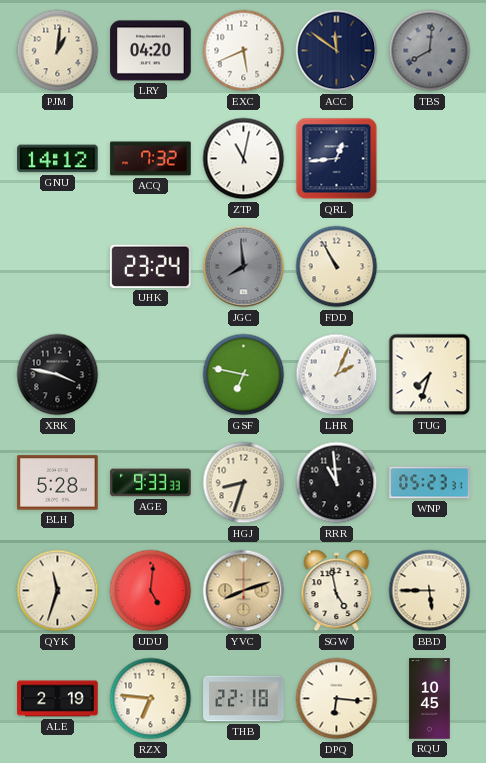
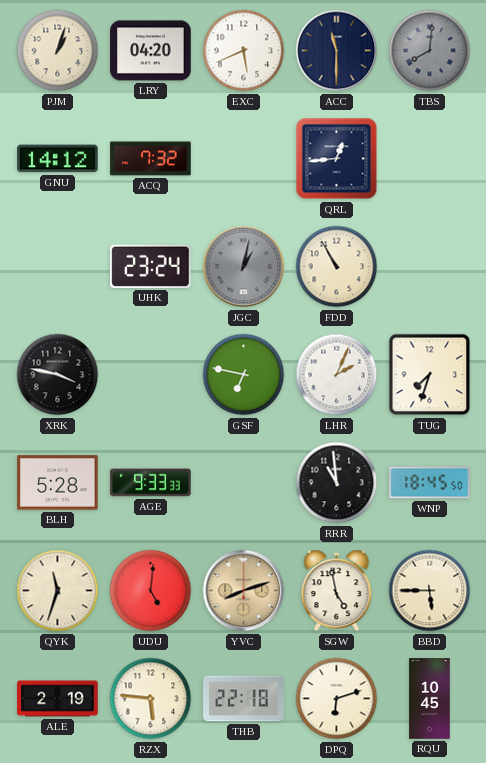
PJM: 1:01 -> 1:03 (58, 51)
ACC: 11:51 -> 11:30 (337, 51)
ZTP: 11:02 -> none (244, 159)
JGC: 7:59 -> 1:02 (244, 267)
HGJ: 8:33 -> none (244, 483)
WNP: 05:23 -> 18:45 (430, 483)
RZX: 6:46 -> 5:46 (151, 699)
DPQ: 6:16 -> 6:12 (337, 699)
